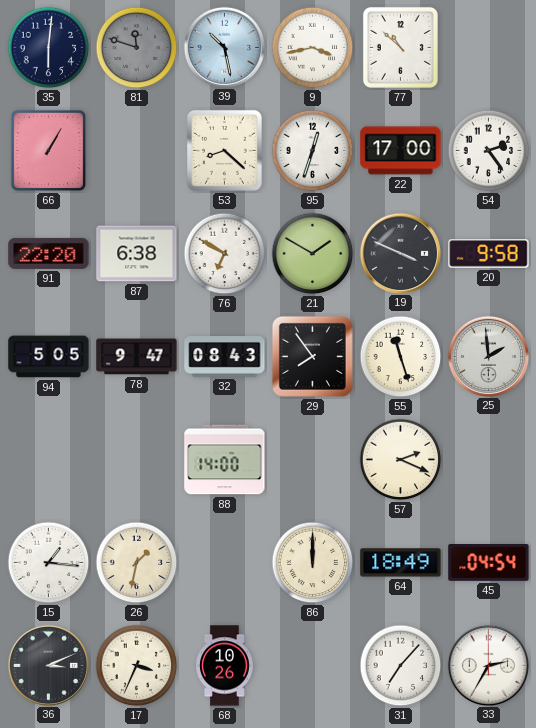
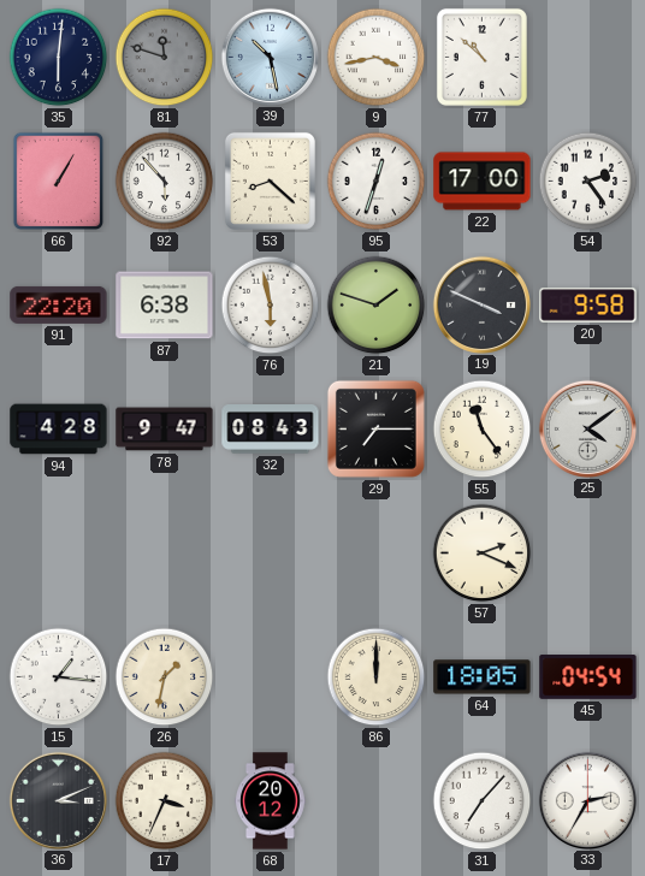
92: none -> 5:53 (165, 182)
76: 6:50 -> 5:58 (271, 306)
21: 1:50 -> 1:48 (377, 306)
94: 5:05 -> 4:28 (59, 430)
29: 7:54 -> 7:15 (375, 428)
55: 11:27 -> 11:24 (483, 430)
25: 1:59 -> 4:09 (587, 428)
88: 14:00 -> none (225, 460)
64: 18:49 -> 18:05 (483, 677)
68: 10:26 -> 20:12 (271, 801)
